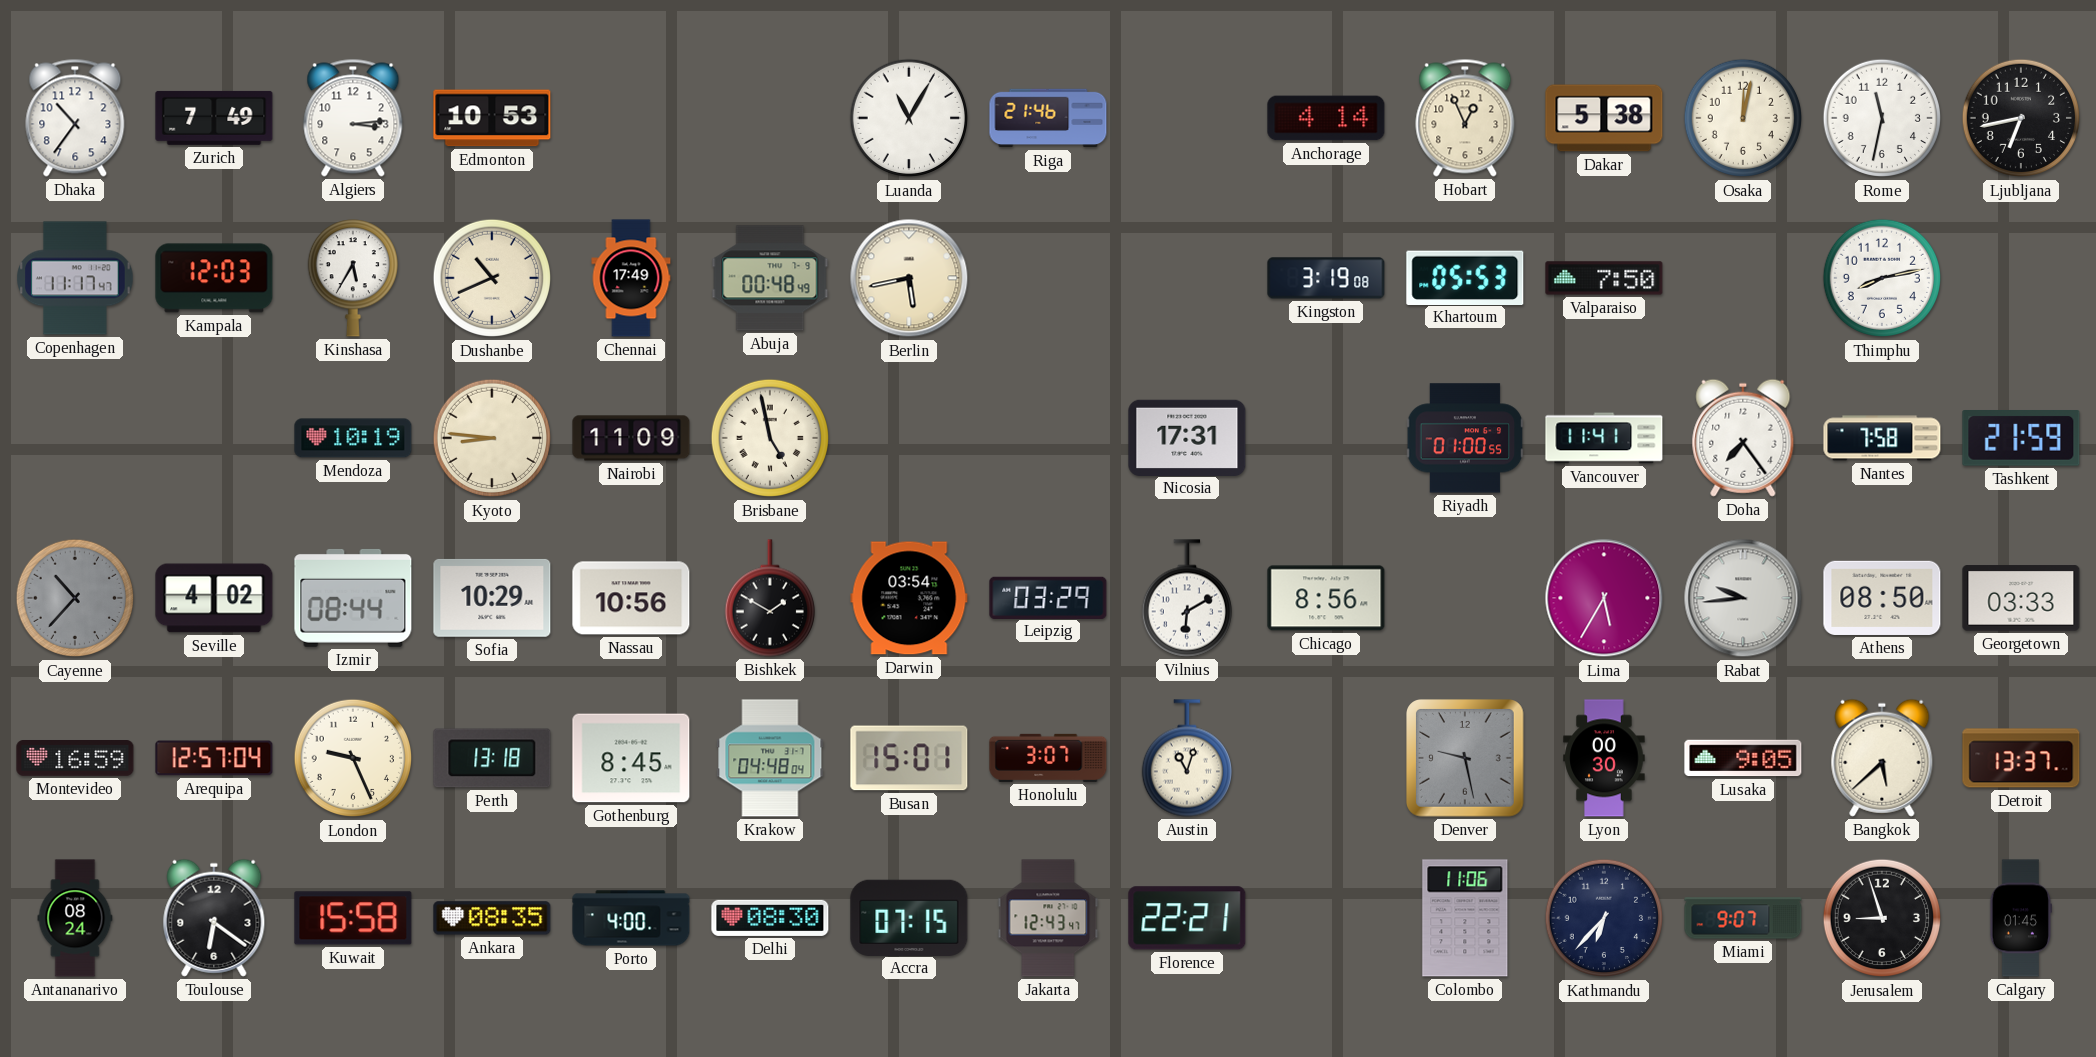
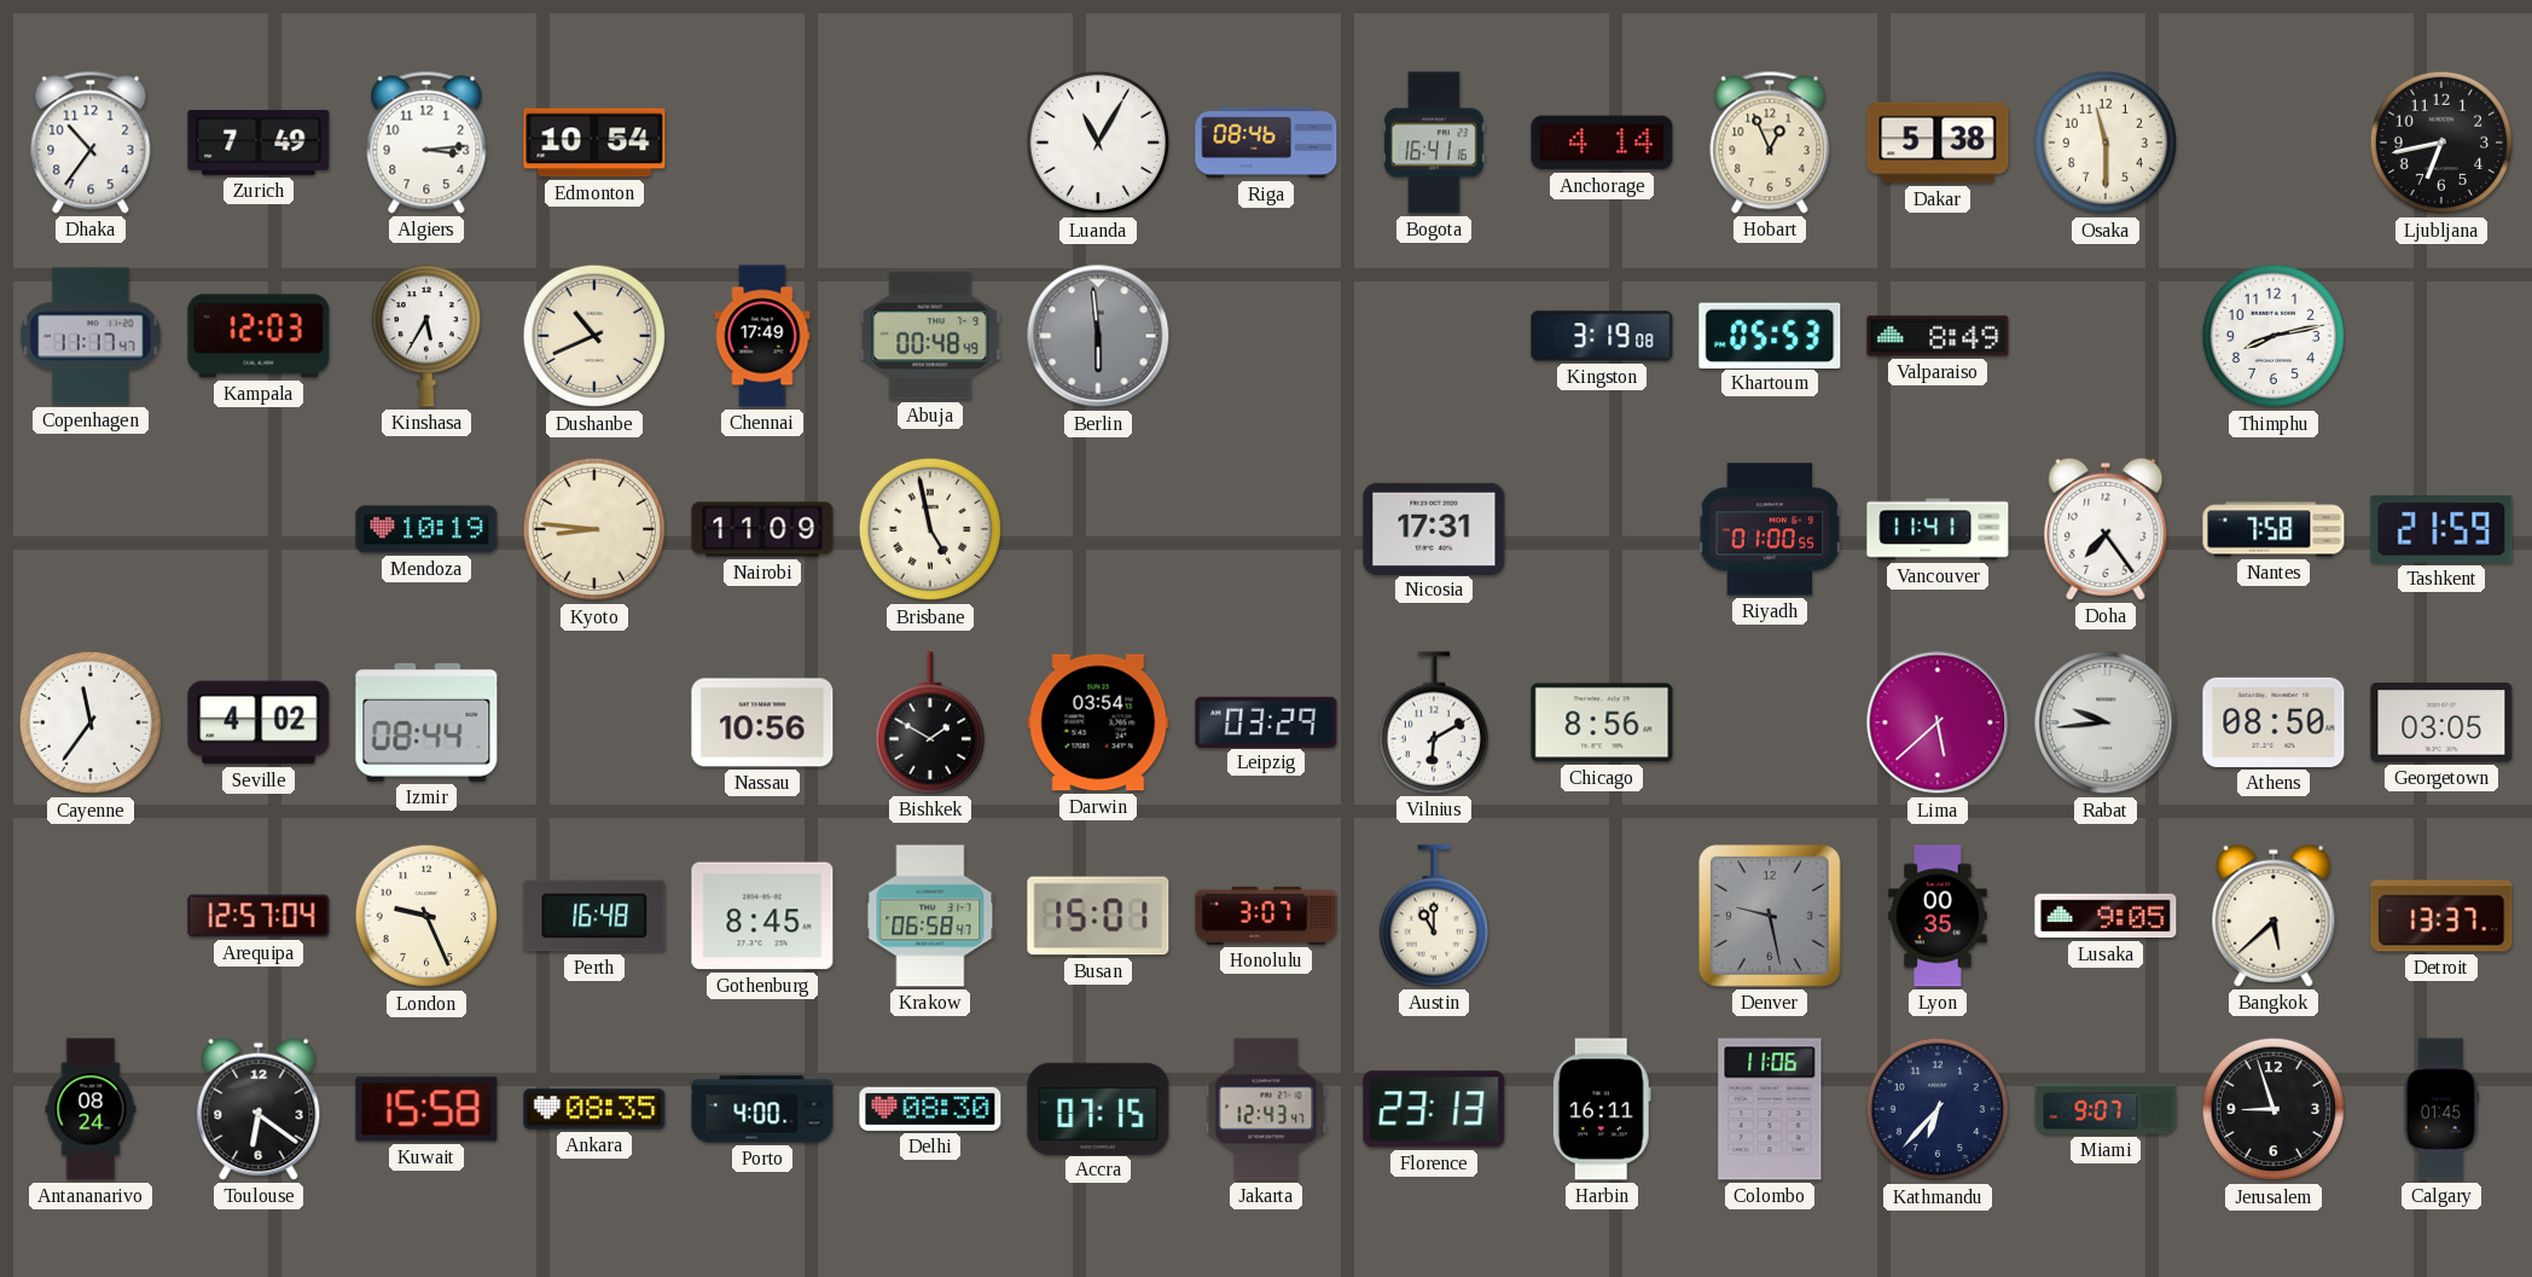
Edmonton: 10:53 -> 10:54 (594, 143)
Riga: 21:46 -> 08:46 (1266, 143)
Bogota: none -> 16:41 (1434, 143)
Osaka: 12:02 -> 11:30 (2106, 143)
Rome: 11:32 -> none (1882, 118)
Berlin: 5:43 -> 5:59 (1098, 336)
Berlin dial: cream -> grey (1098, 336)
Valparaiso: 7:50 -> 8:49 (1938, 336)
Cayenne: 10:37 -> 11:36 (91, 722)
Cayenne dial: grey -> white (91, 722)
Sofia: 10:29 -> none (492, 598)
Lima: 5:35 -> 5:38 (1938, 722)
Georgetown: 03:33 -> 03:05 (2441, 722)
Montevideo: 16:59 -> none (75, 759)
Perth: 13:18 -> 16:48 (594, 916)
Krakow: 04:48 -> 06:58 (930, 916)
Austin: 11:03 -> 11:00 (1434, 916)
Lyon: 00:30 -> 00:35 (1938, 916)
Florence: 22:21 -> 23:13 (1434, 1109)
Harbin: none -> 16:11 (1602, 1109)
